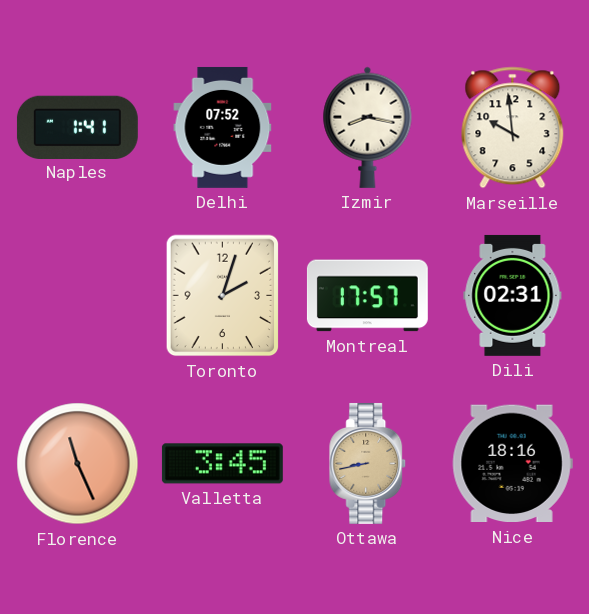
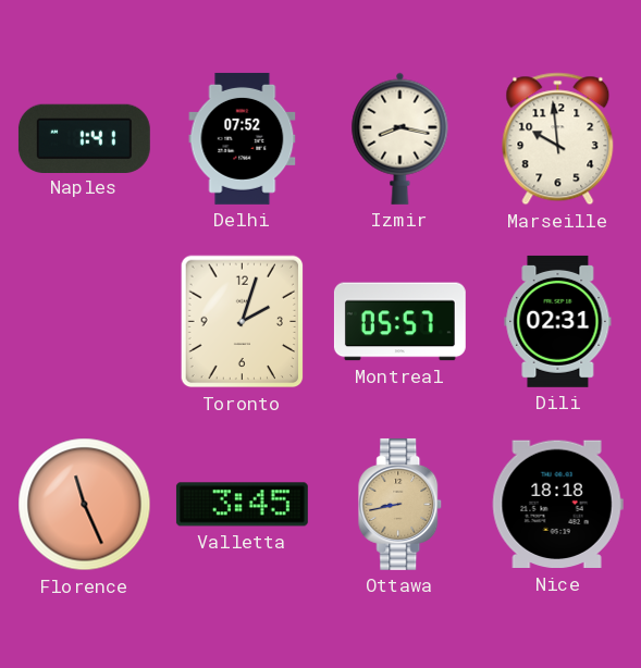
Montreal: 17:57 -> 05:57 (399, 322)
Nice: 18:16 -> 18:18 (557, 505)
